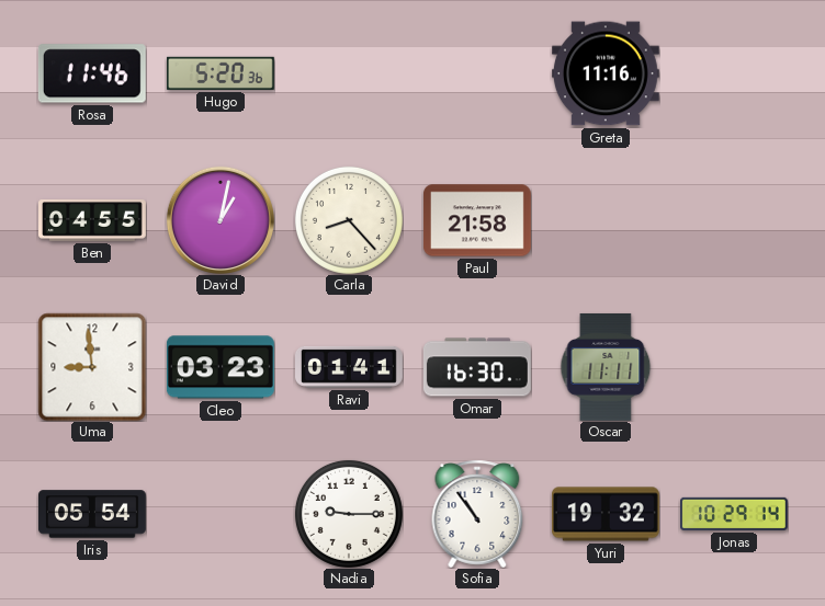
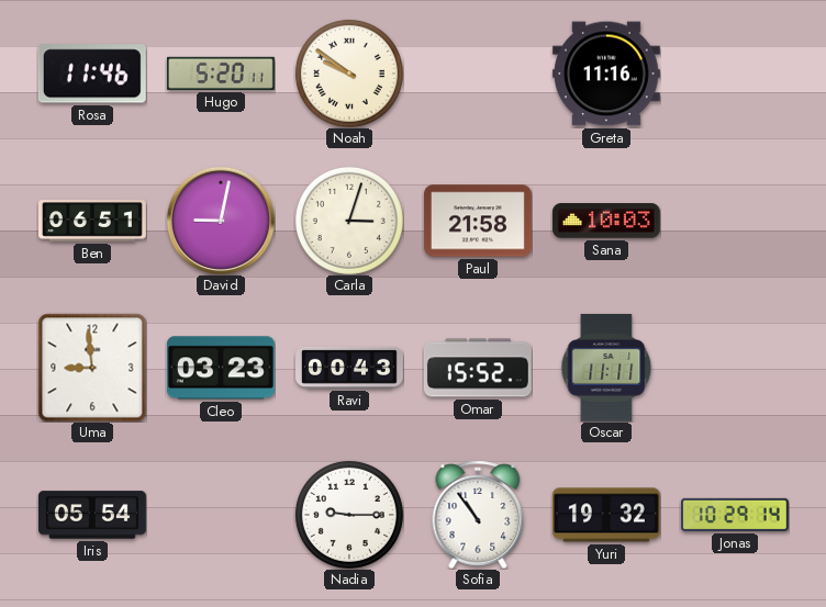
Hugo: 5:20:36 -> 5:20:11 (221, 74)
Noah: none -> 9:51 (349, 74)
Ben: 04:55 -> 06:51 (93, 221)
David: 1:02 -> 9:02 (221, 221)
Carla: 8:23 -> 3:03 (349, 221)
Sana: none -> 10:03 (606, 221)
Ravi: 01:41 -> 00:43 (350, 368)
Omar: 16:30 -> 15:52 (478, 368)
